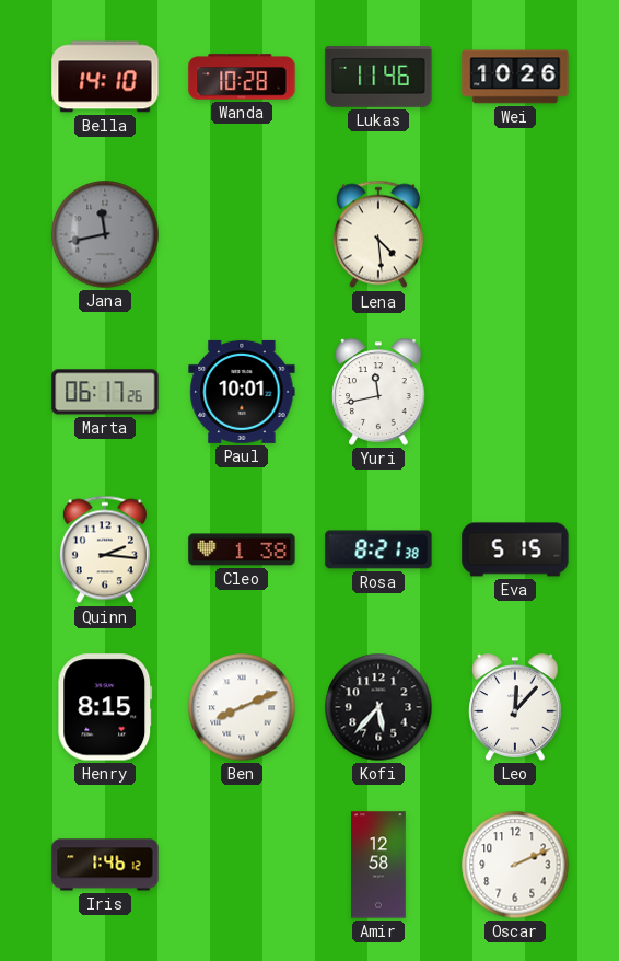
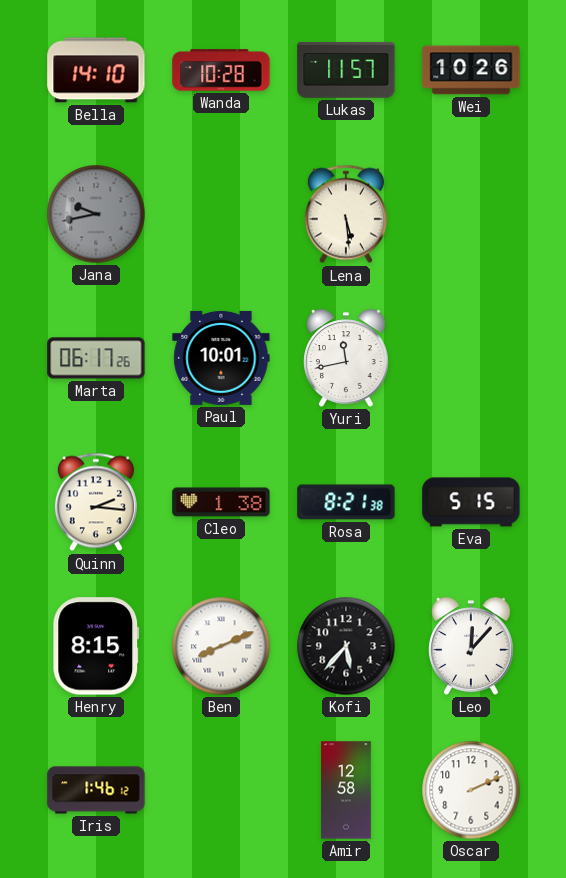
Lukas: 11:46 -> 11:57 (346, 70)
Jana: 11:43 -> 9:43 (96, 214)
Lena: 4:29 -> 5:29 (346, 214)
